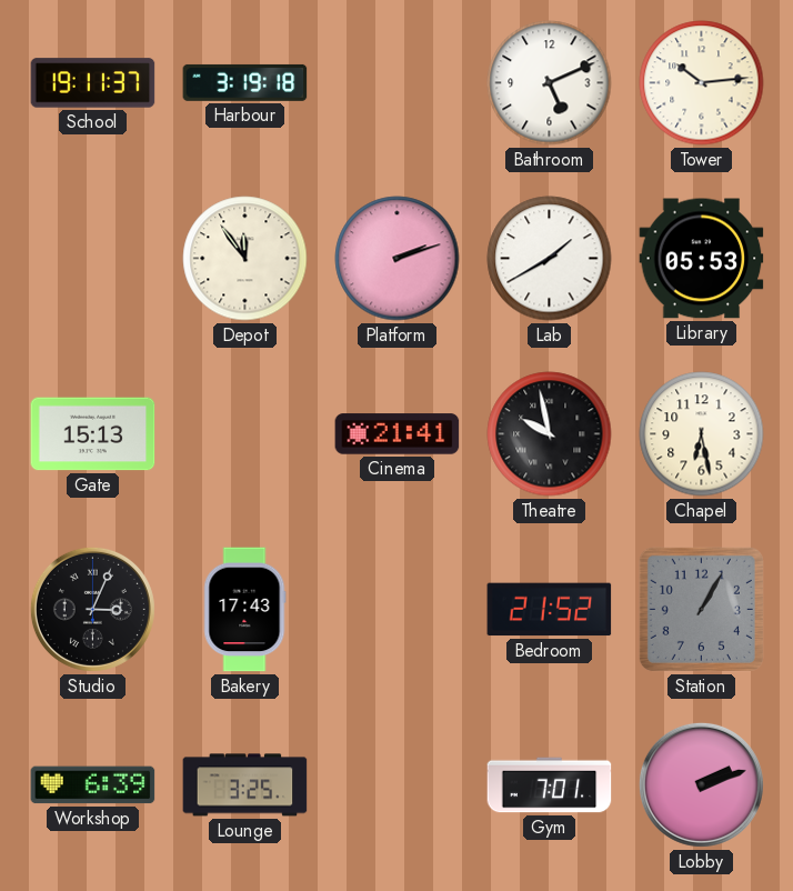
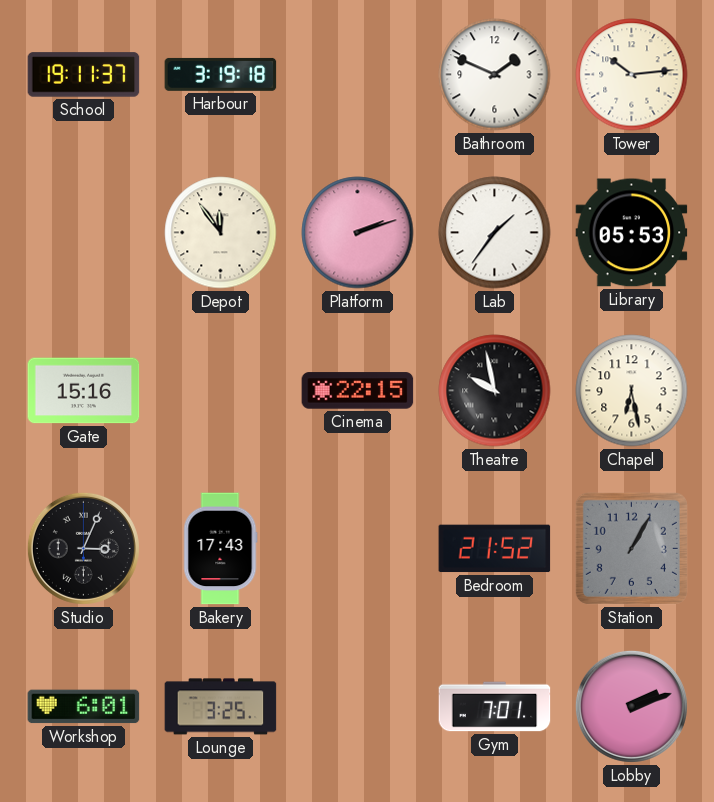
Bathroom: 5:11 -> 1:49 (495, 75)
Lab: 1:40 -> 1:36 (495, 233)
Gate: 15:13 -> 15:16 (84, 391)
Cinema: 21:41 -> 22:15 (358, 391)
Workshop: 6:39 -> 6:01 (84, 707)
